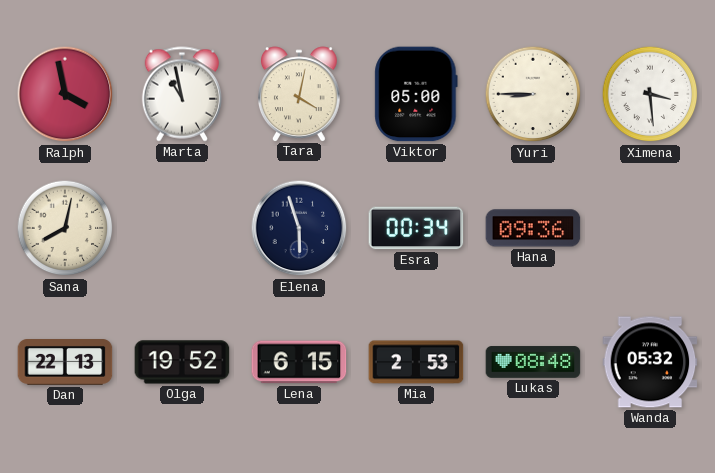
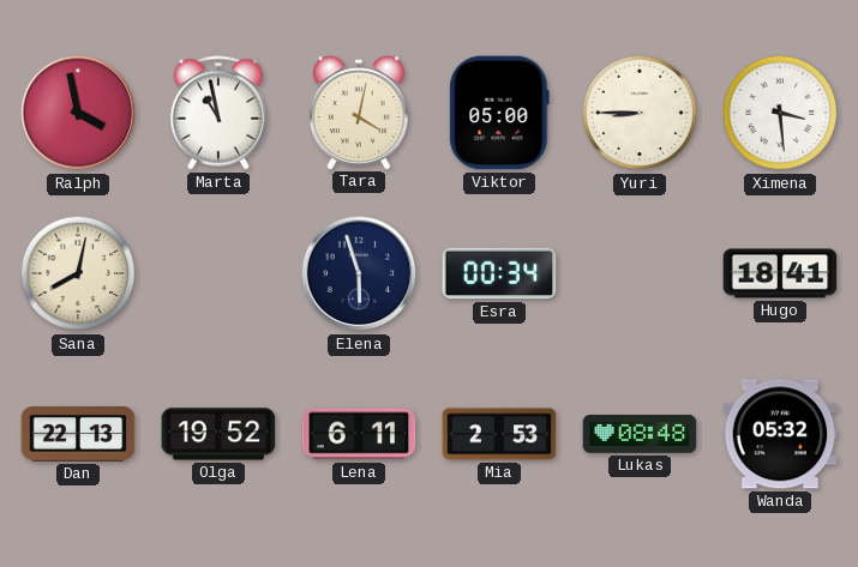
Hana: 09:36 -> none (533, 228)
Hugo: none -> 18:41 (780, 273)
Lena: 6:15 -> 6:11 (359, 434)
